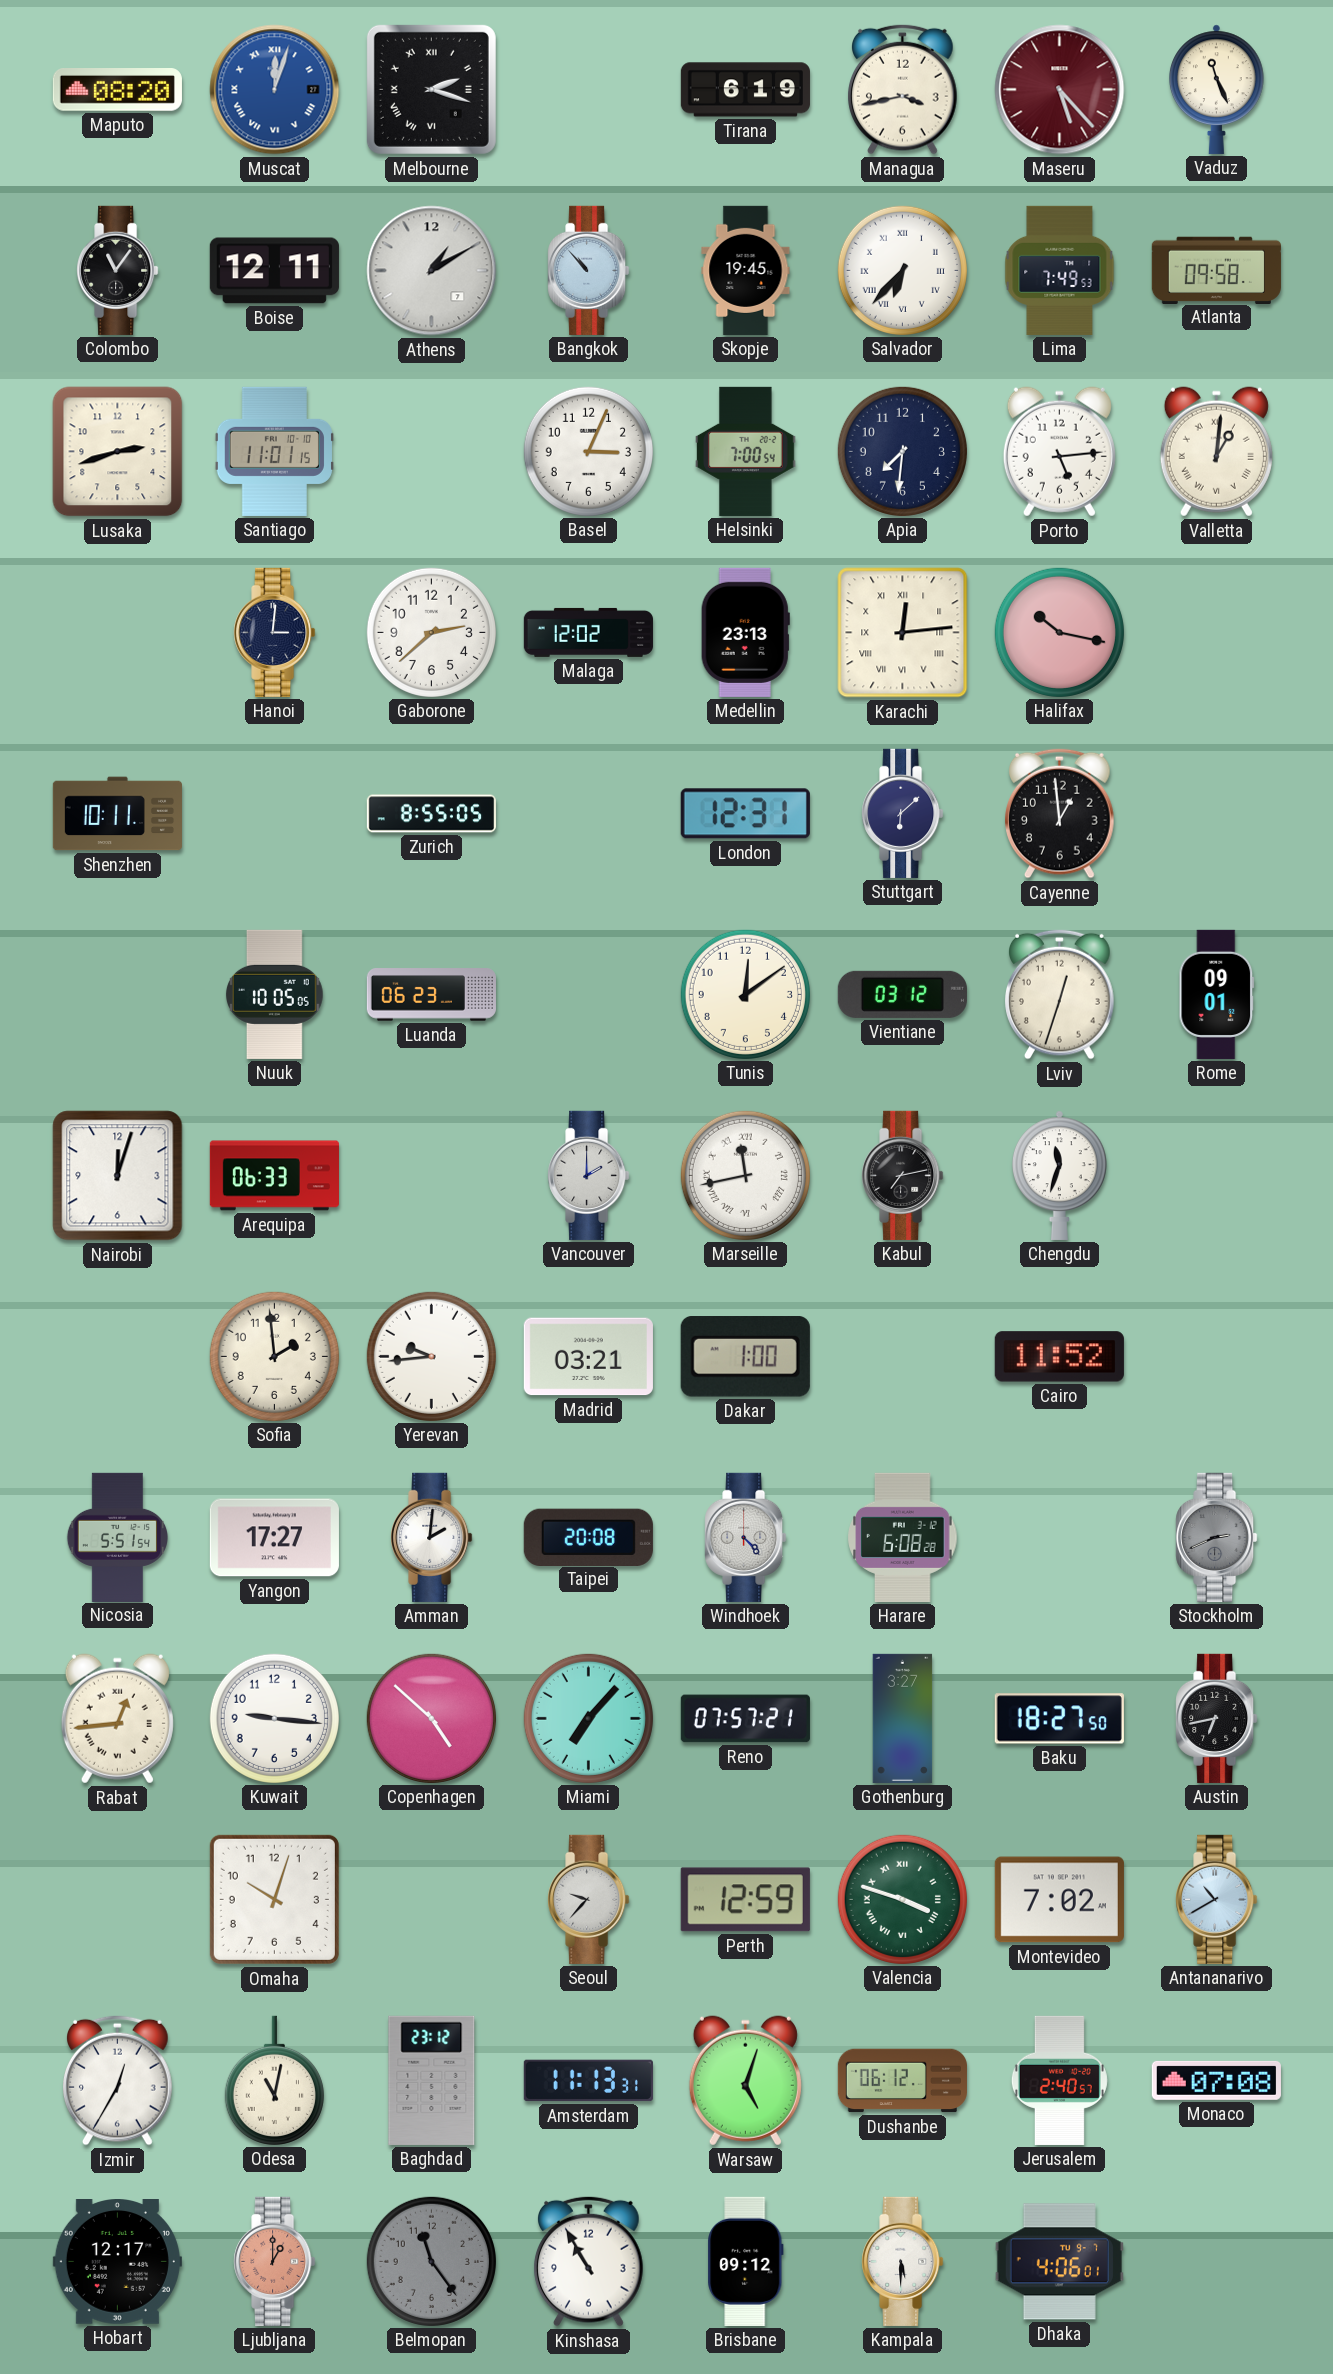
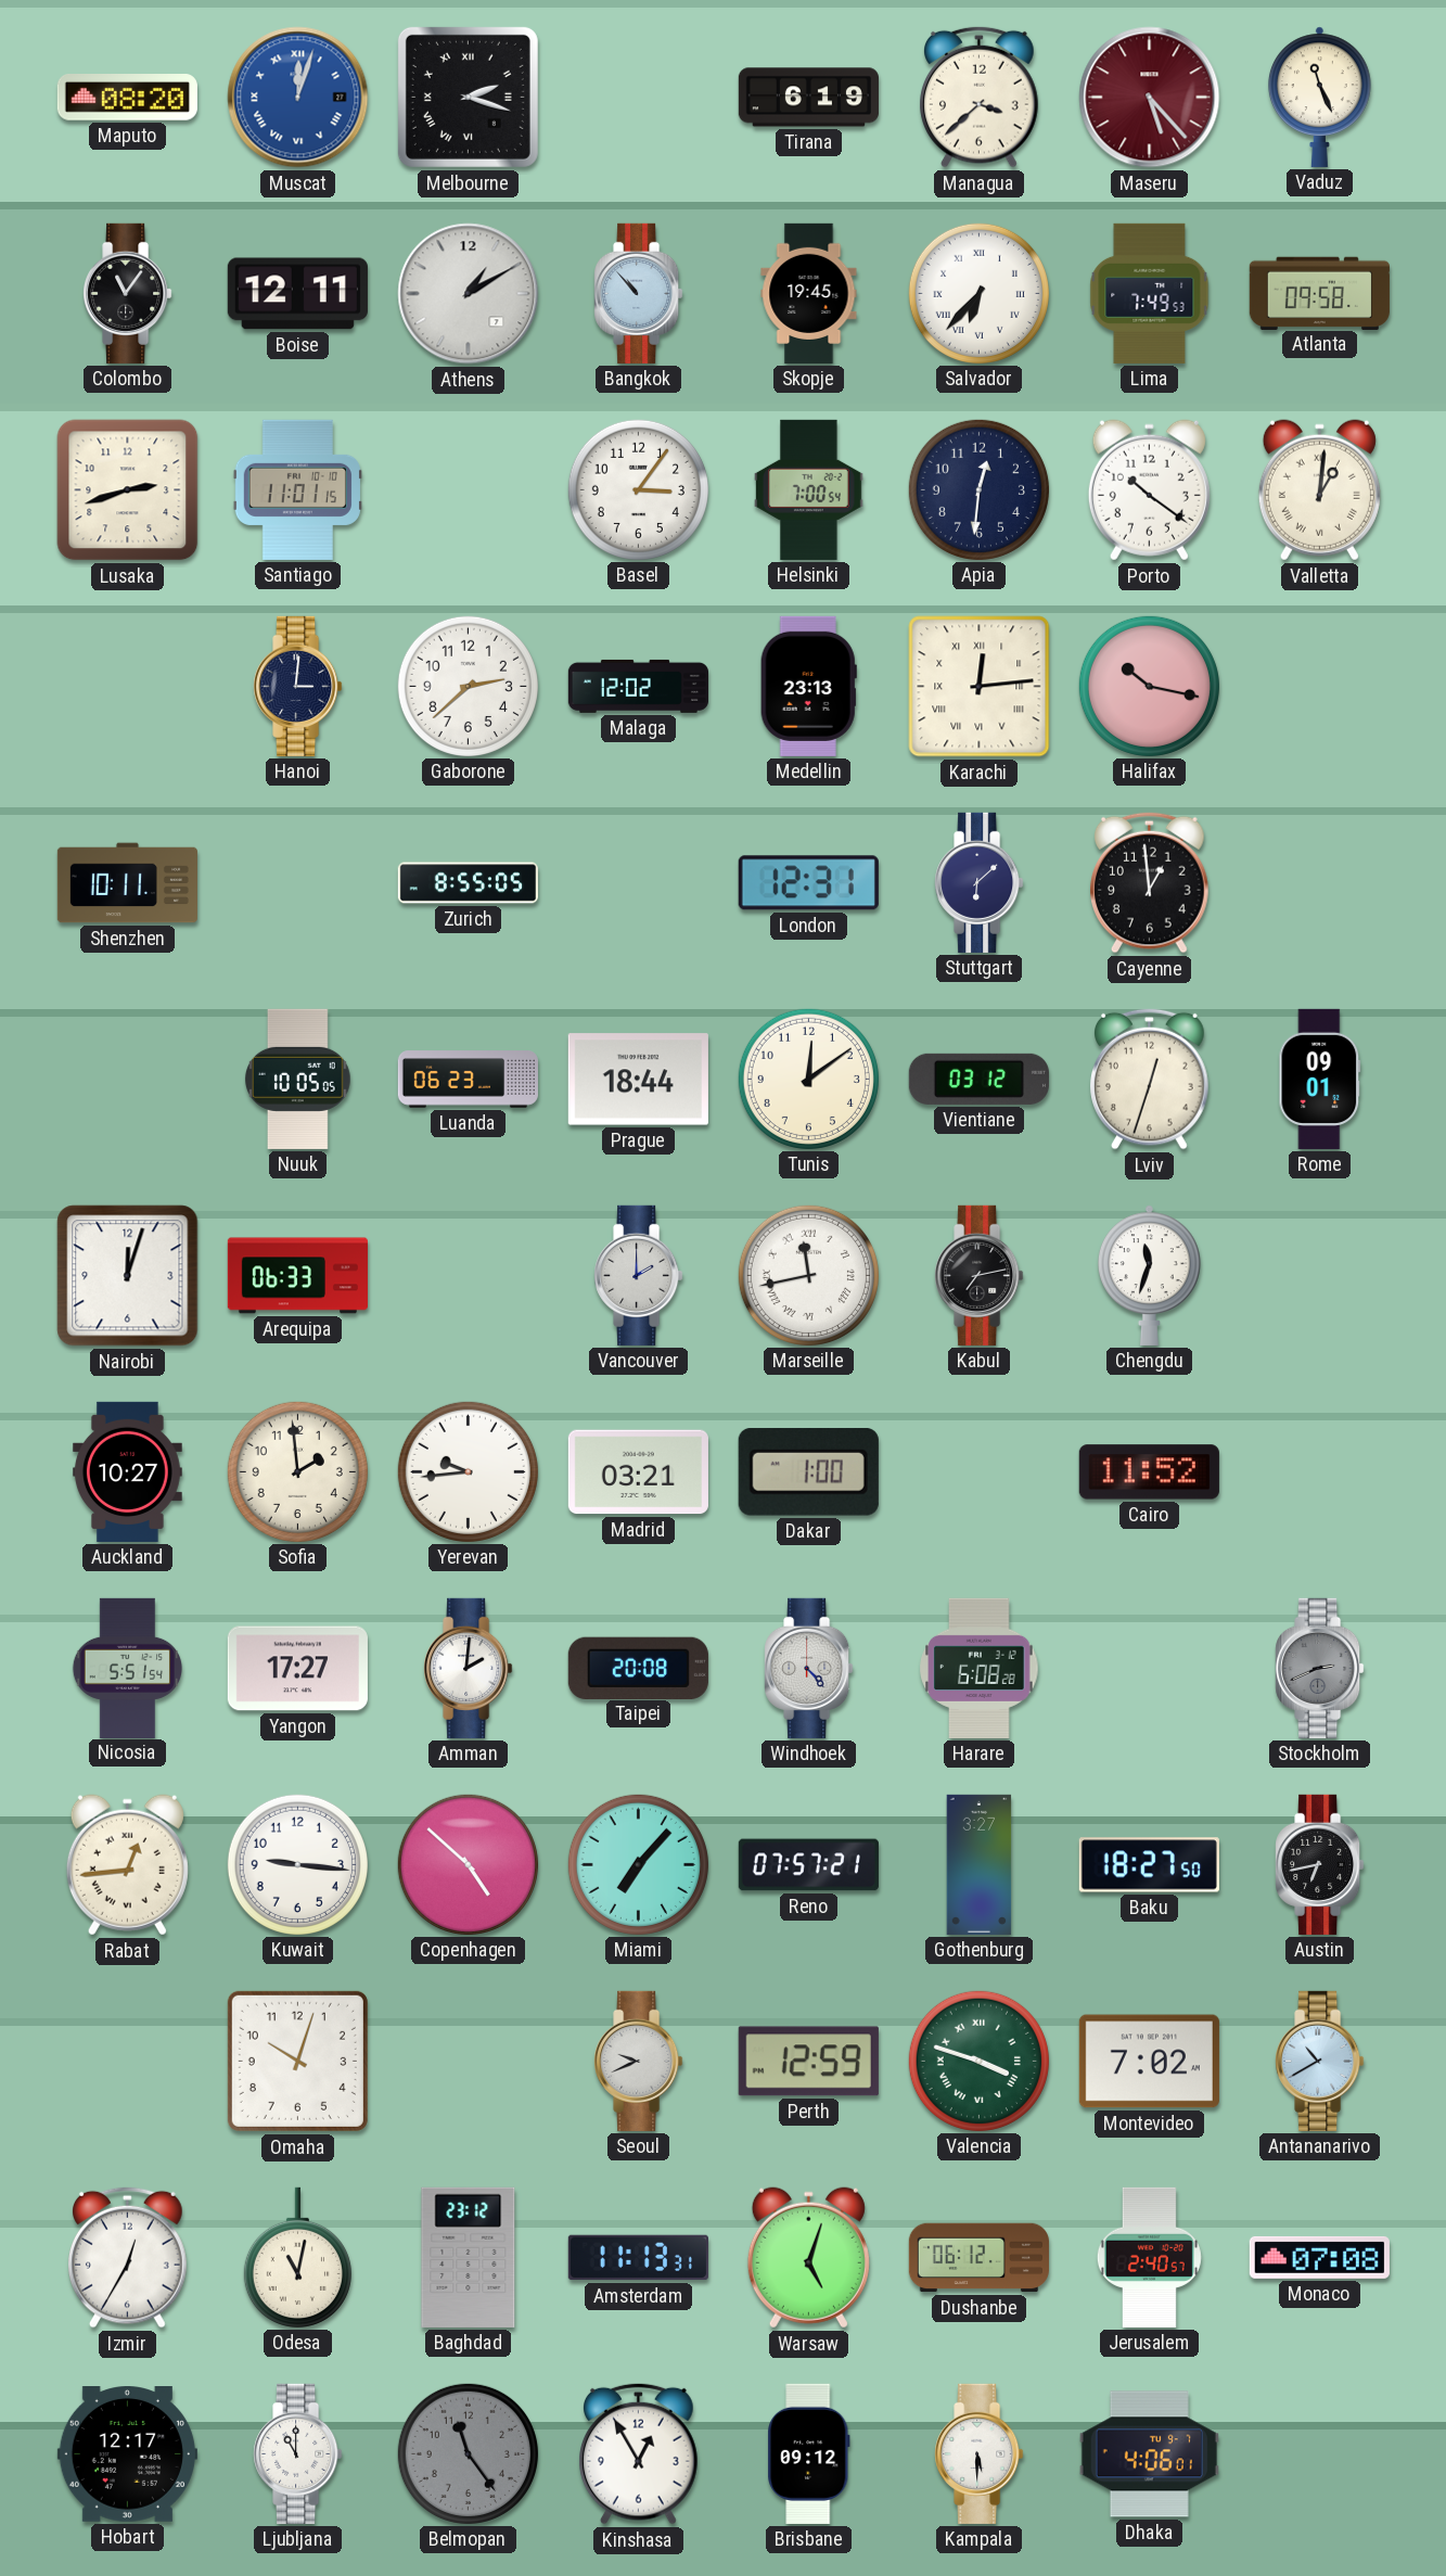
Managua: 3:43 -> 3:38 (980, 97)
Basel: 3:04 -> 3:06 (638, 489)
Apia: 7:31 -> 12:31 (978, 489)
Porto: 5:14 -> 10:21 (1149, 490)
Prague: none -> 18:44 (638, 1080)
Auckland: none -> 10:27 (127, 1471)
Seoul: 9:37 -> 9:41 (639, 2061)
Ljubljana: 1:00 -> 11:00 (298, 2453)
Ljubljana dial: salmon -> white (298, 2453)
Kinshasa: 10:55 -> 12:55 (639, 2453)
